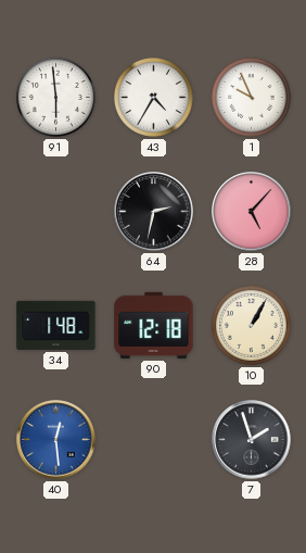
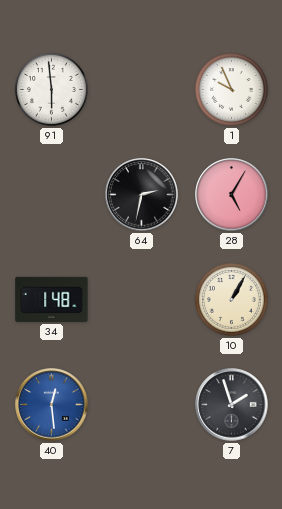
43: 4:35 -> none (153, 97)
28: 5:07 -> 5:05 (232, 195)
90: 12:18 -> none (154, 325)
